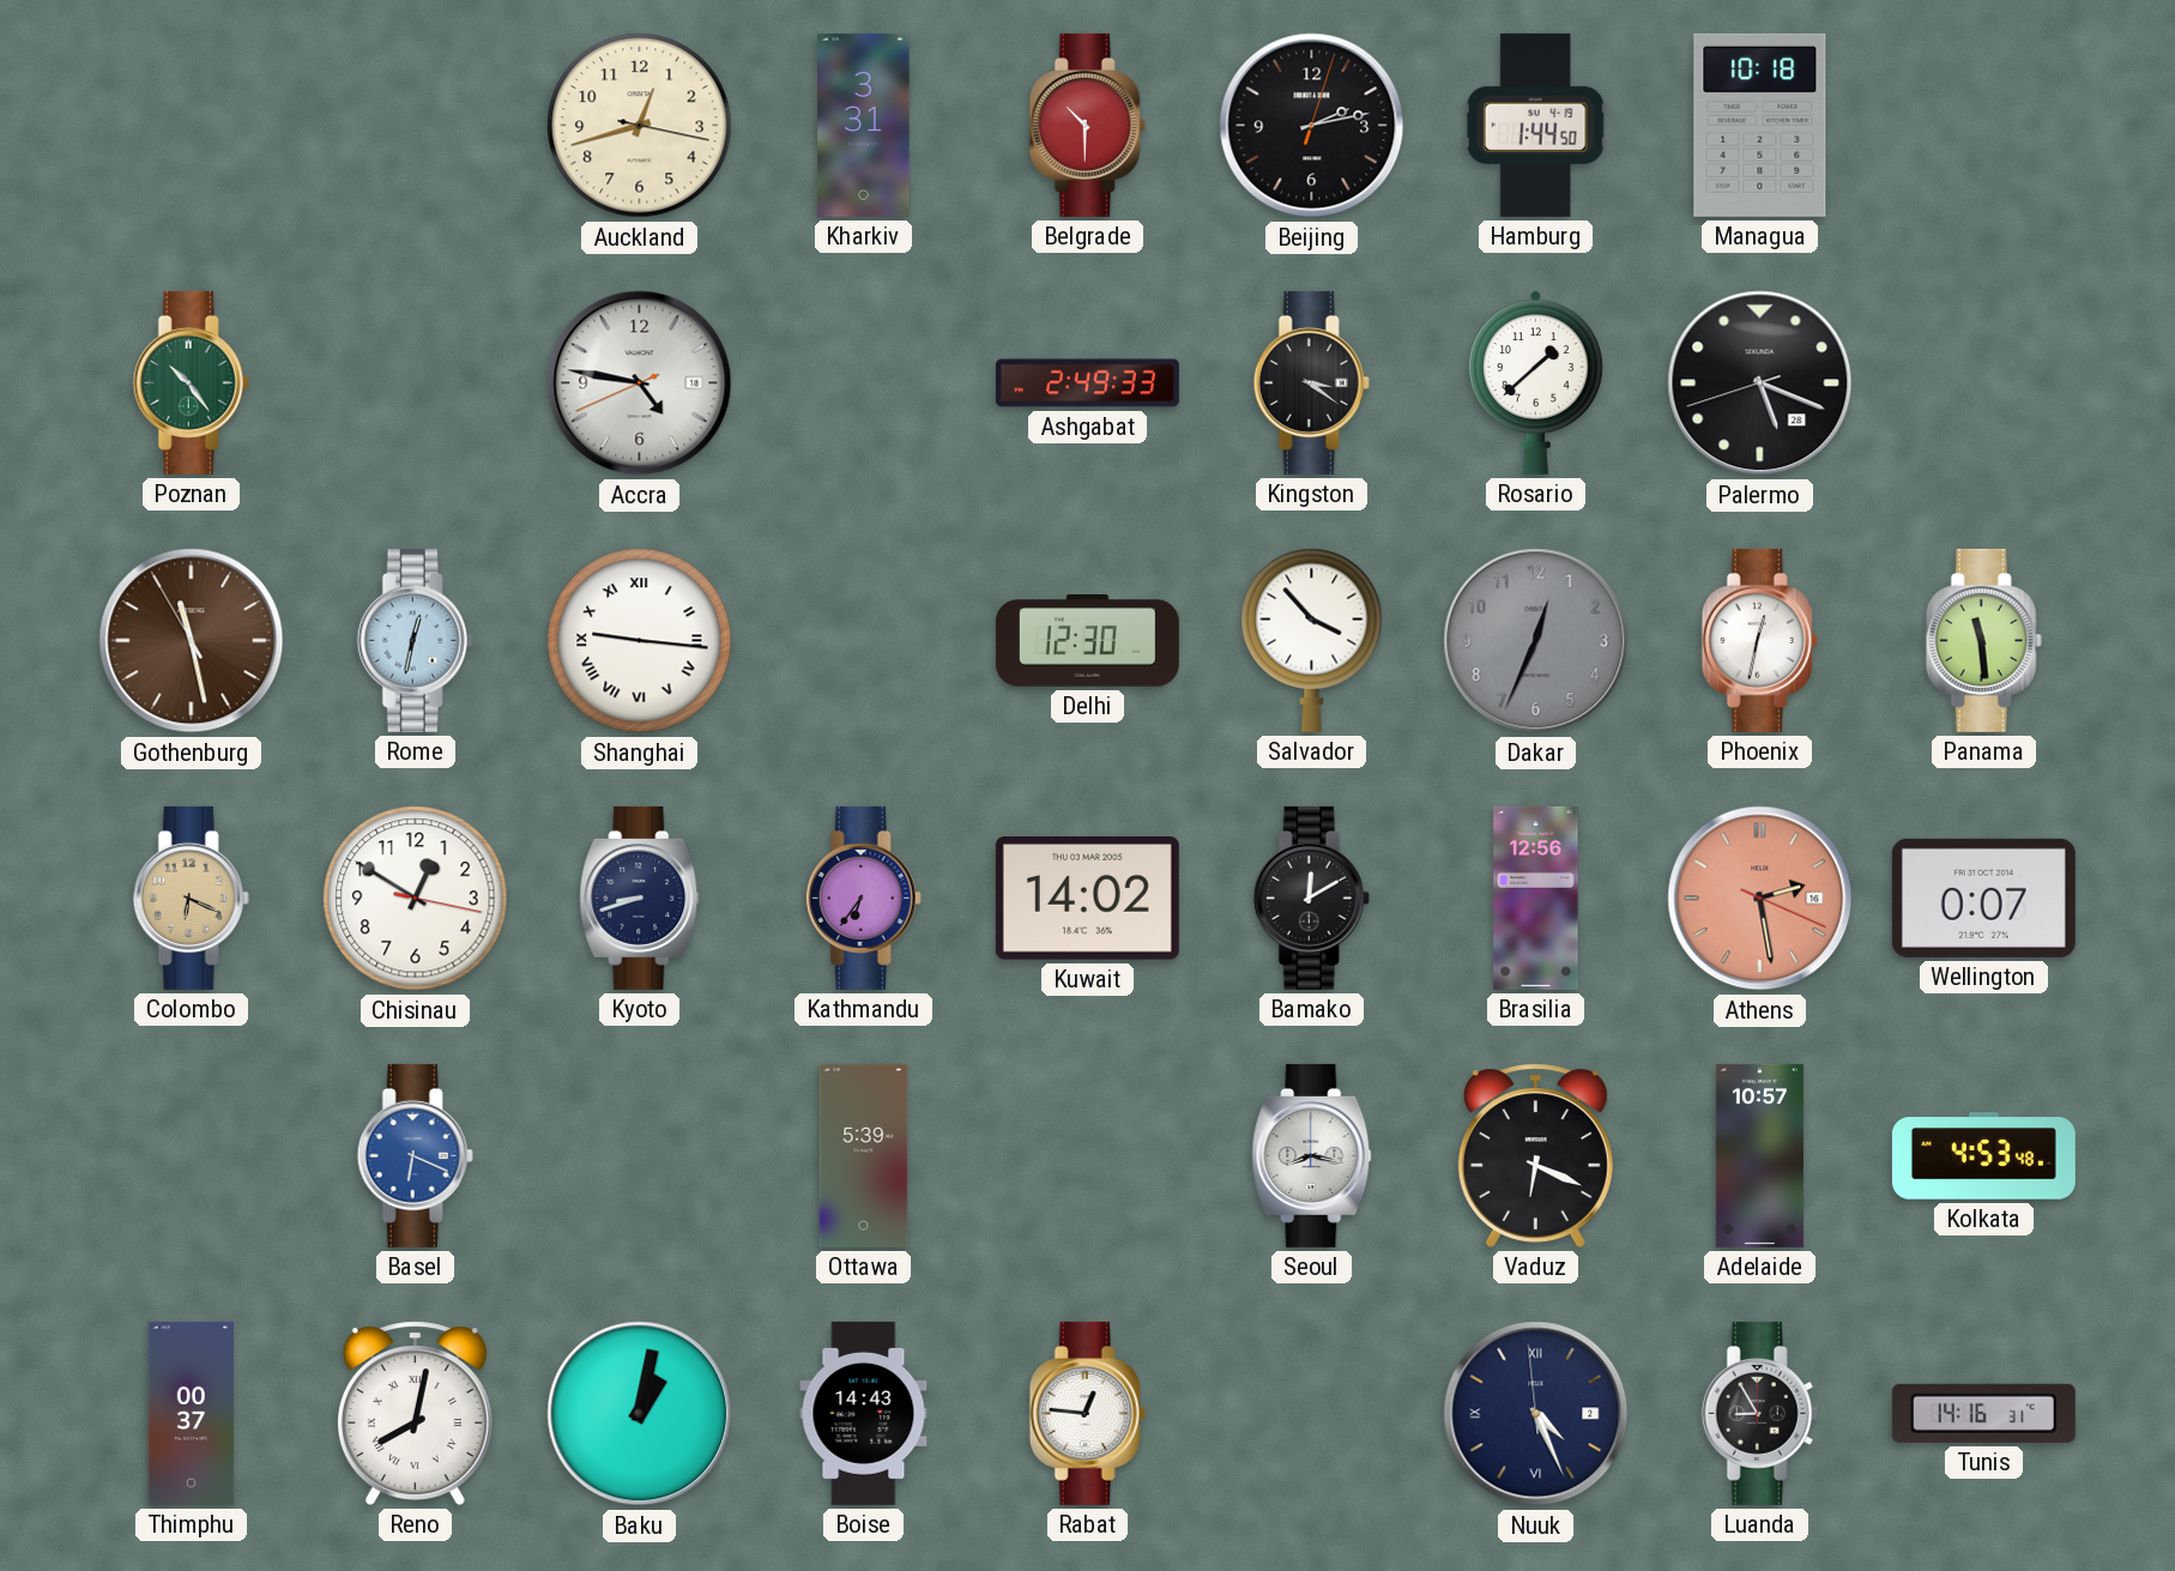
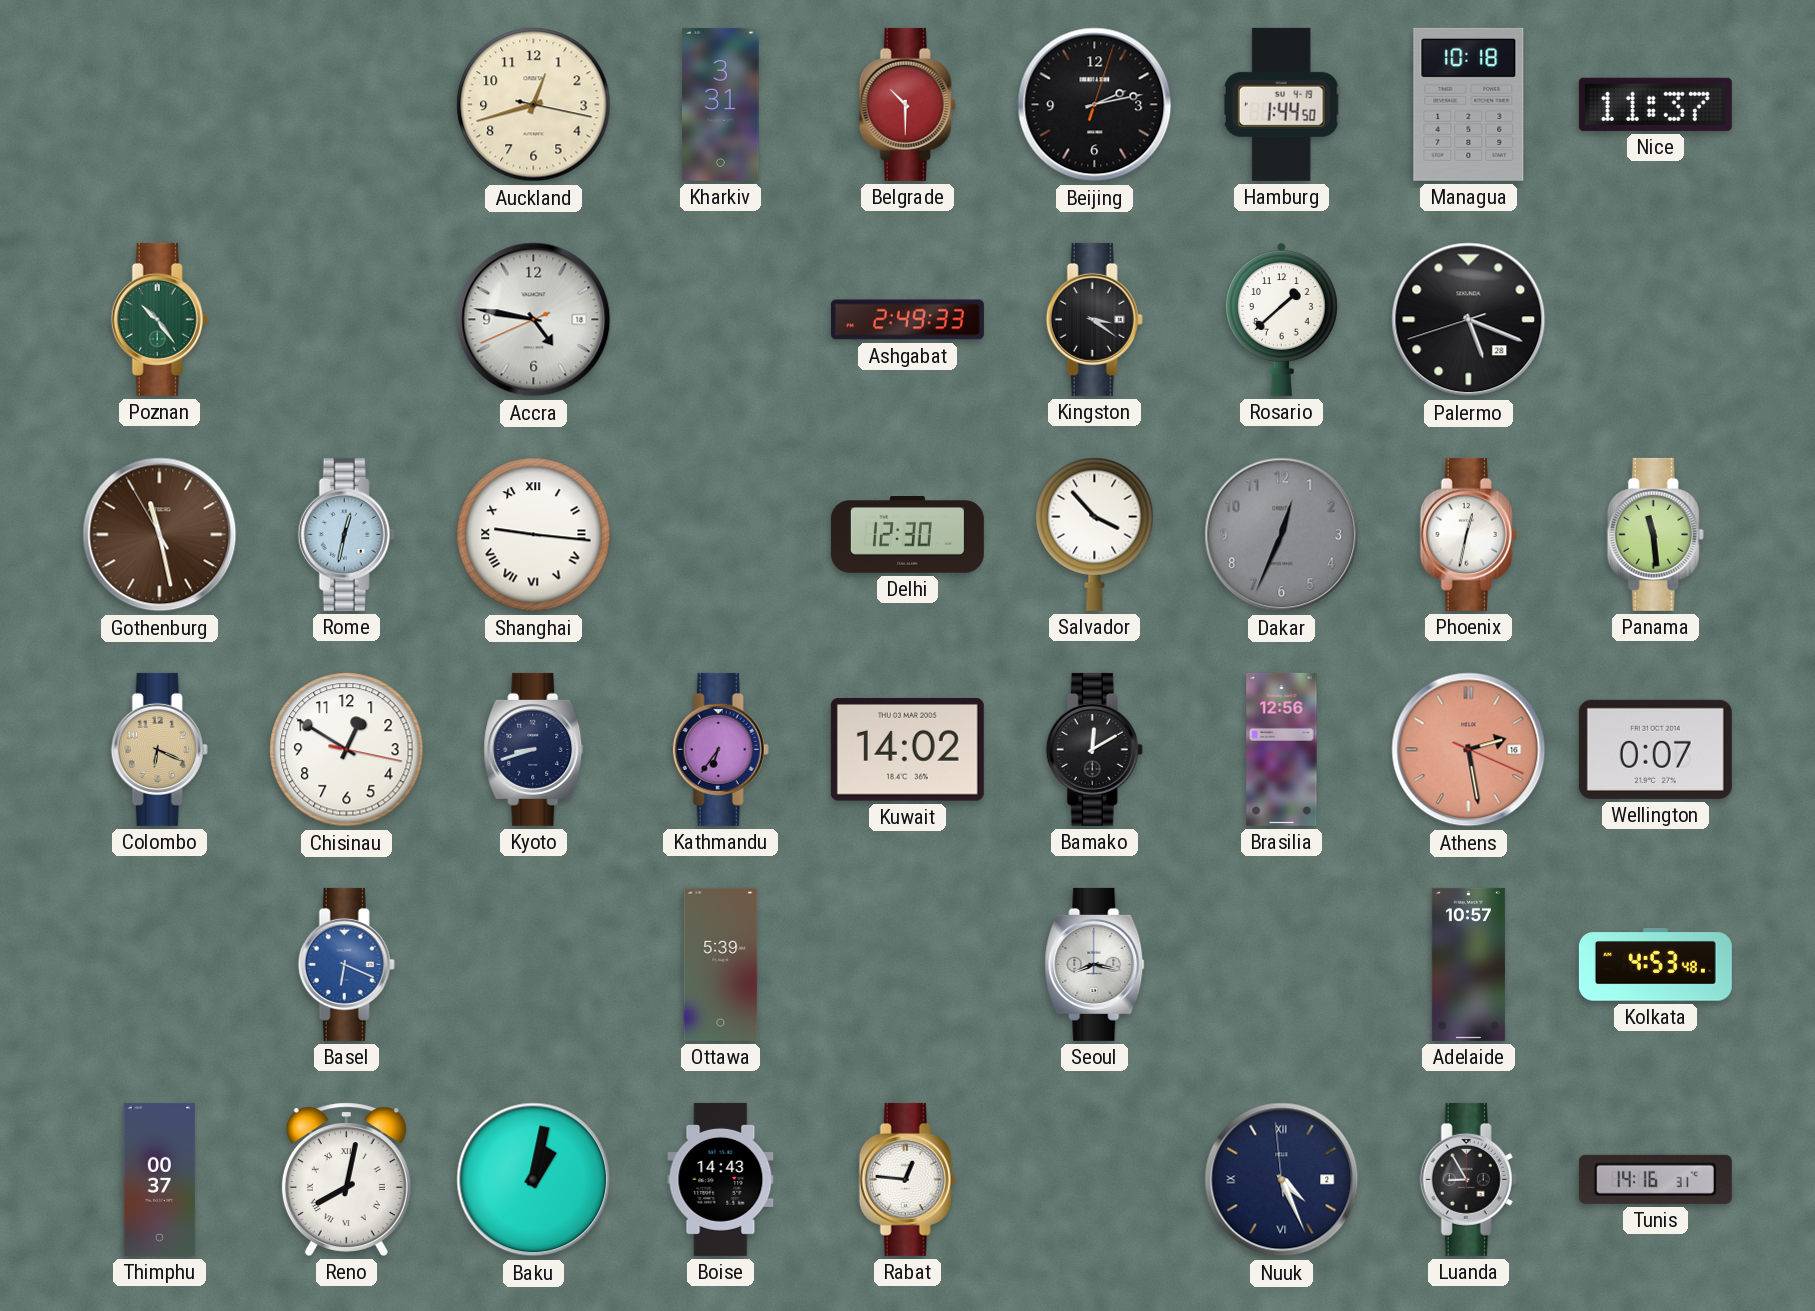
Nice: none -> 11:37 (1655, 104)
Vaduz: 6:19 -> none (1535, 1155)
